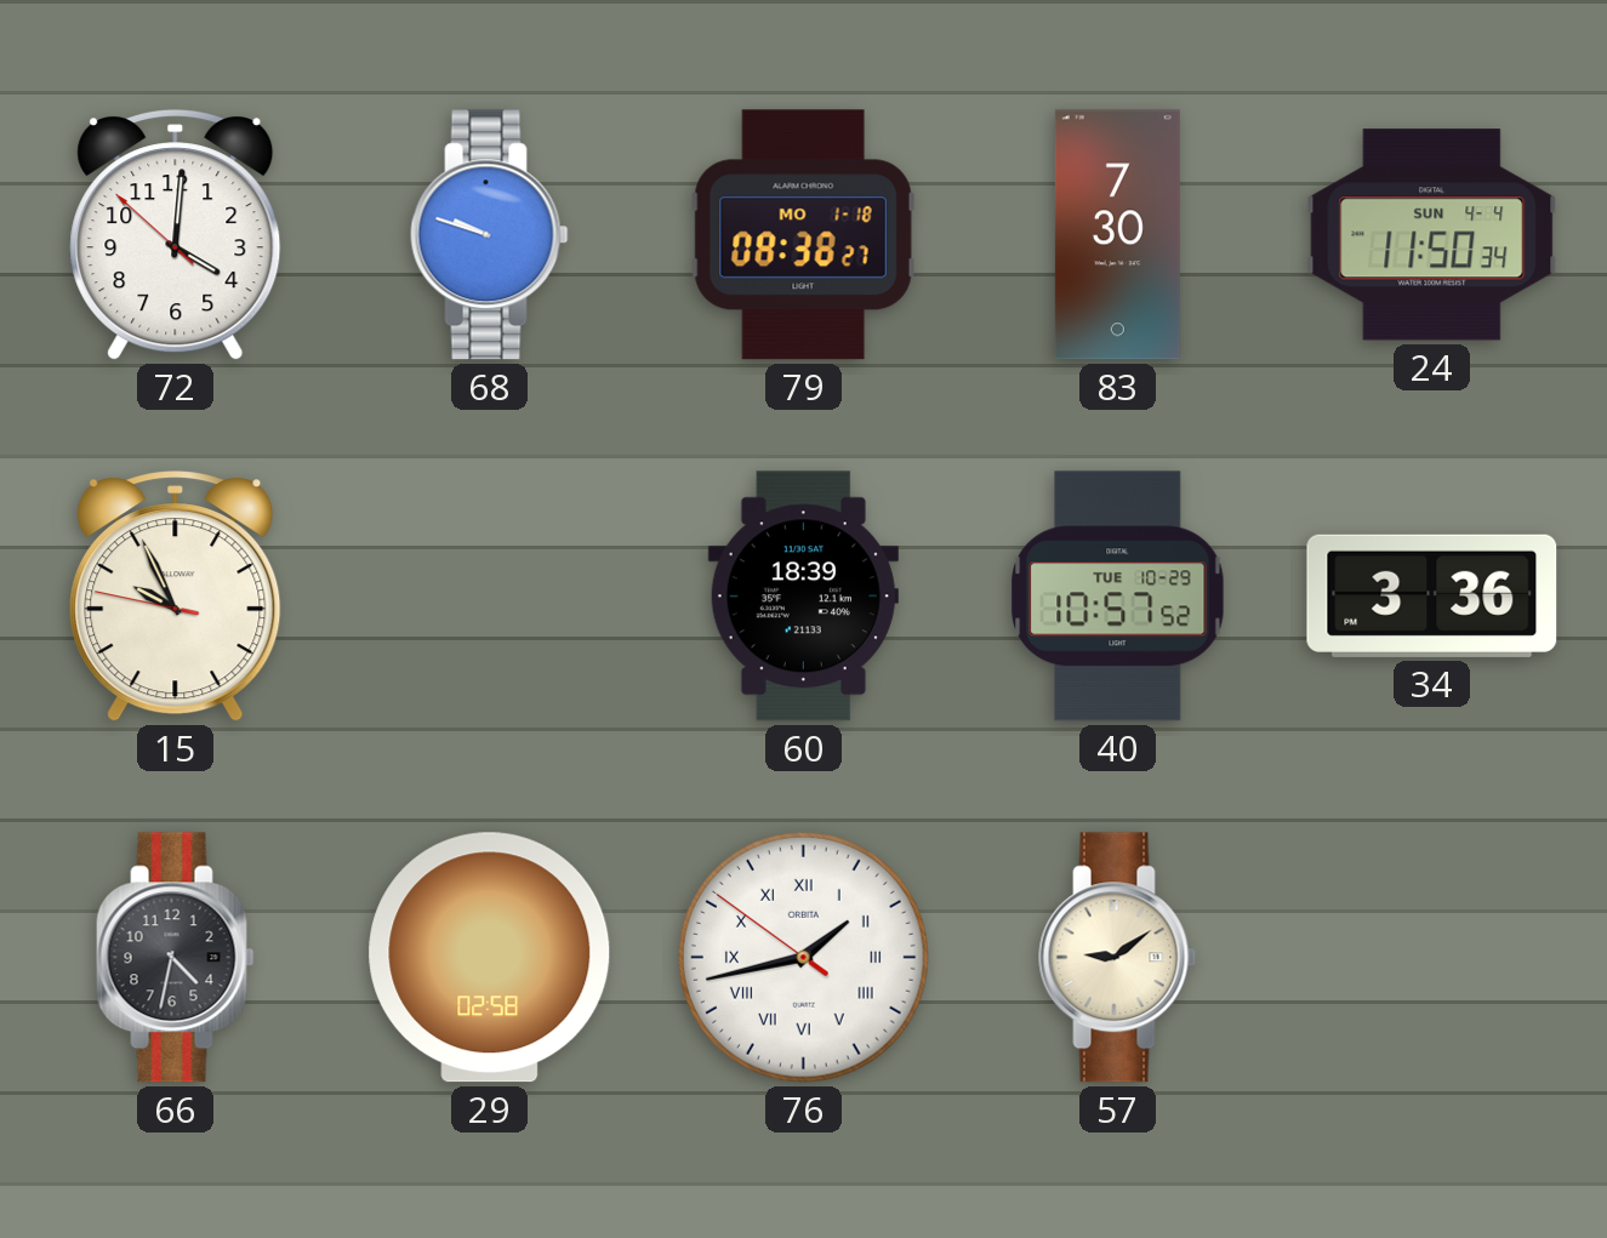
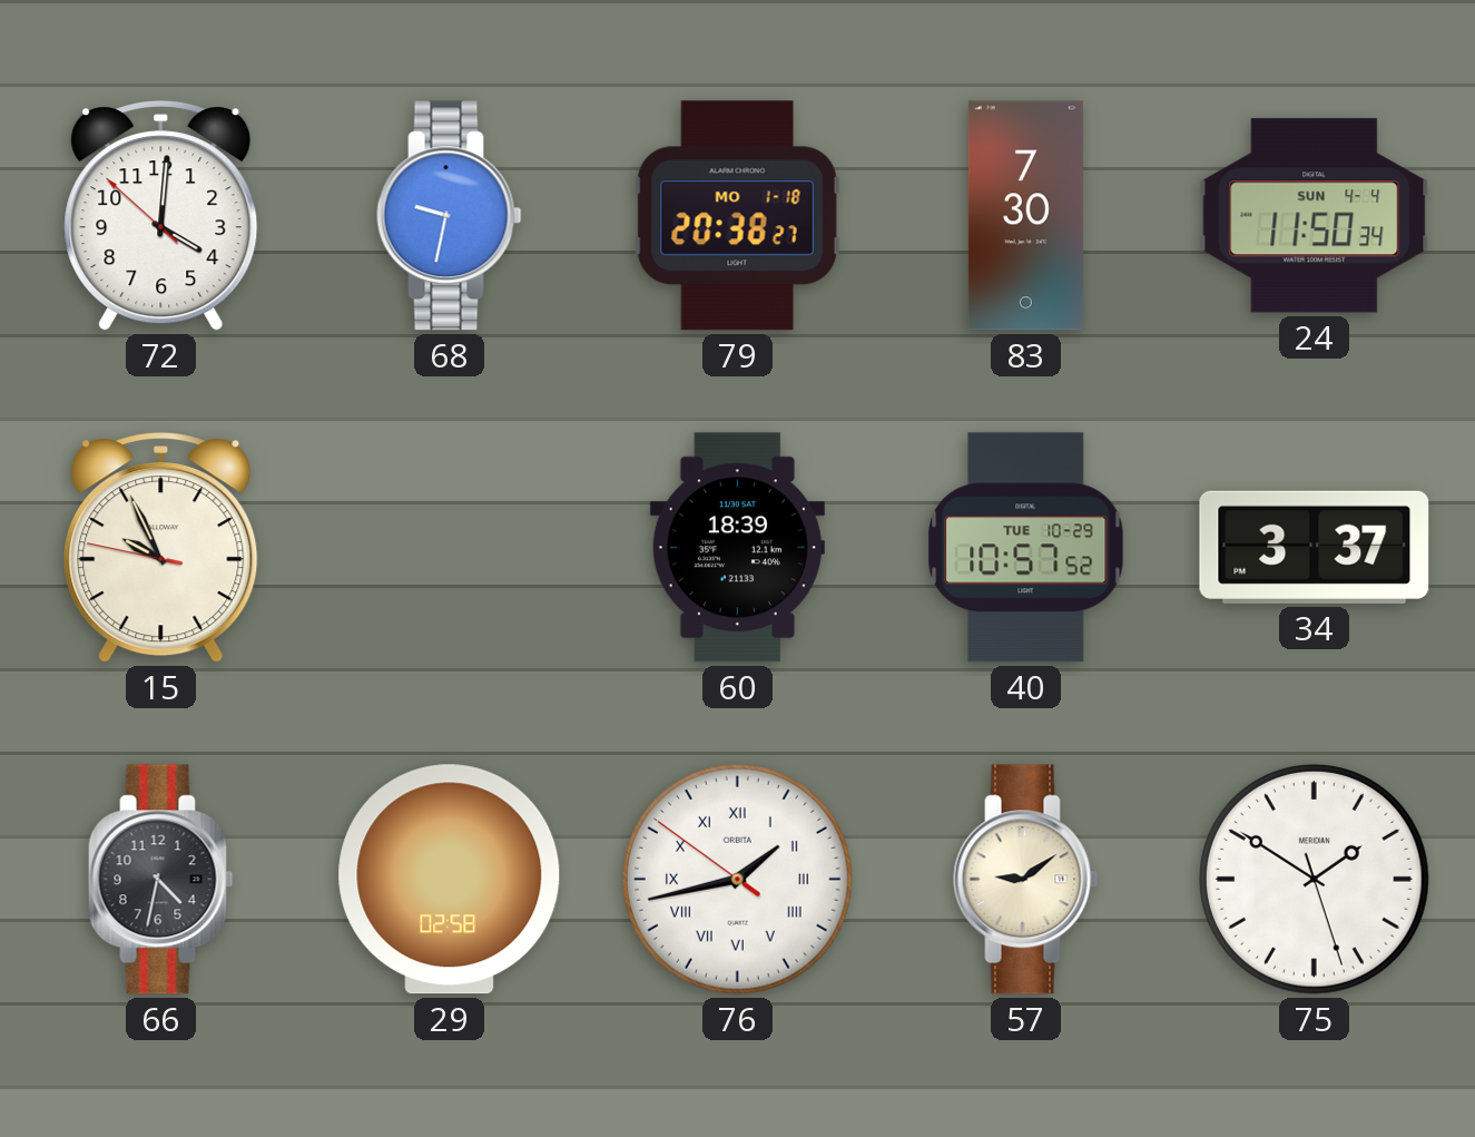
68: 9:48 -> 9:32 (450, 216)
79: 08:38 -> 20:38 (737, 216)
34: 3:36 -> 3:37 (1315, 547)
75: none -> 1:50 (1314, 879)
